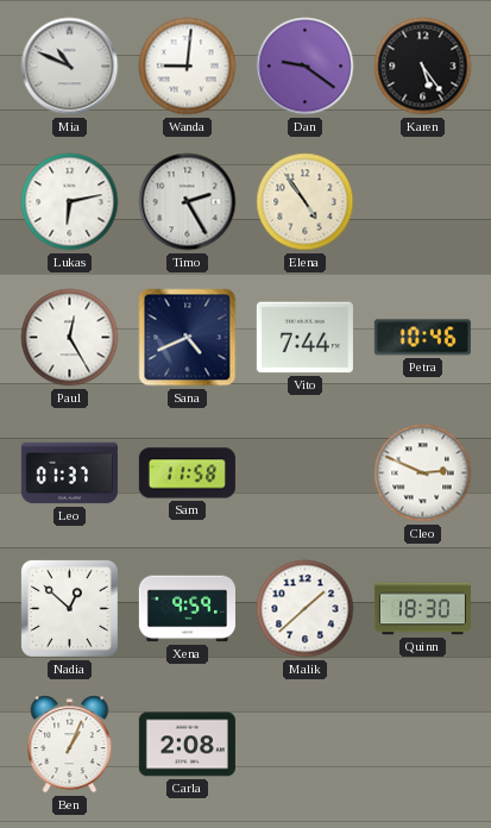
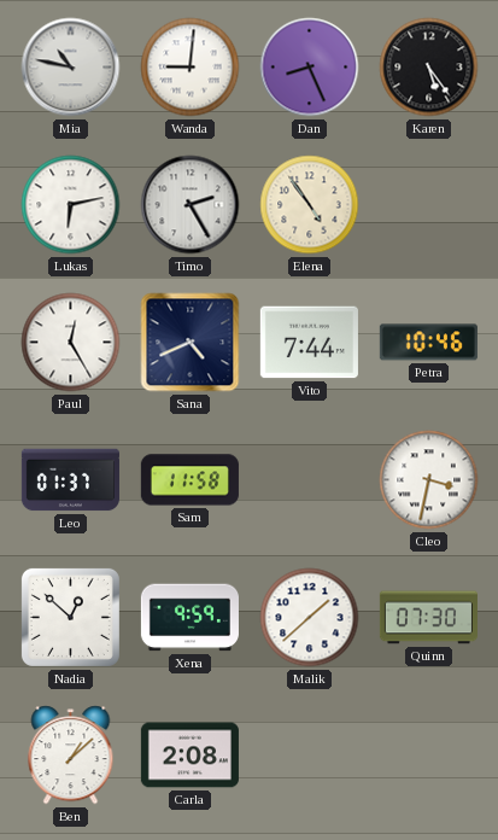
Mia: 10:49 -> 10:47 (71, 68)
Dan: 9:21 -> 8:26 (310, 68)
Cleo: 2:49 -> 3:32 (429, 480)
Quinn: 18:30 -> 07:30 (428, 618)
Ben: 1:04 -> 1:08 (71, 756)
